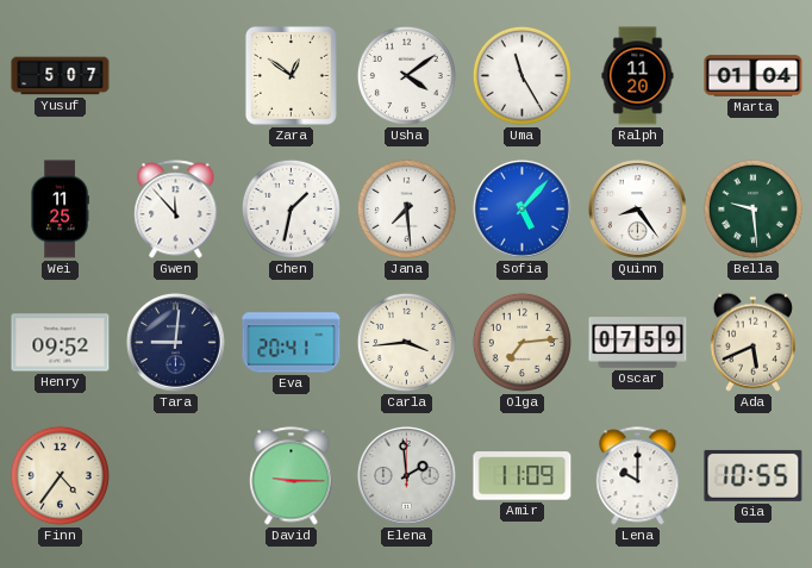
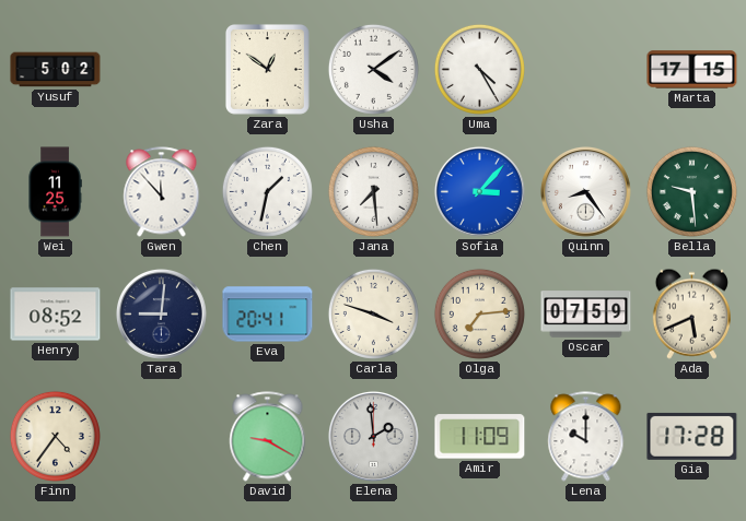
Yusuf: 5:07 -> 5:02 (56, 70)
Uma: 11:25 -> 4:25 (479, 69)
Ralph: 11:20 -> none (638, 76)
Marta: 01:04 -> 17:15 (692, 70)
Sofia: 5:07 -> 3:07 (479, 191)
Henry: 09:52 -> 08:52 (56, 315)
Carla: 3:44 -> 3:48 (373, 313)
David: 9:15 -> 9:20 (268, 437)
Gia: 10:55 -> 17:28 (692, 436)
